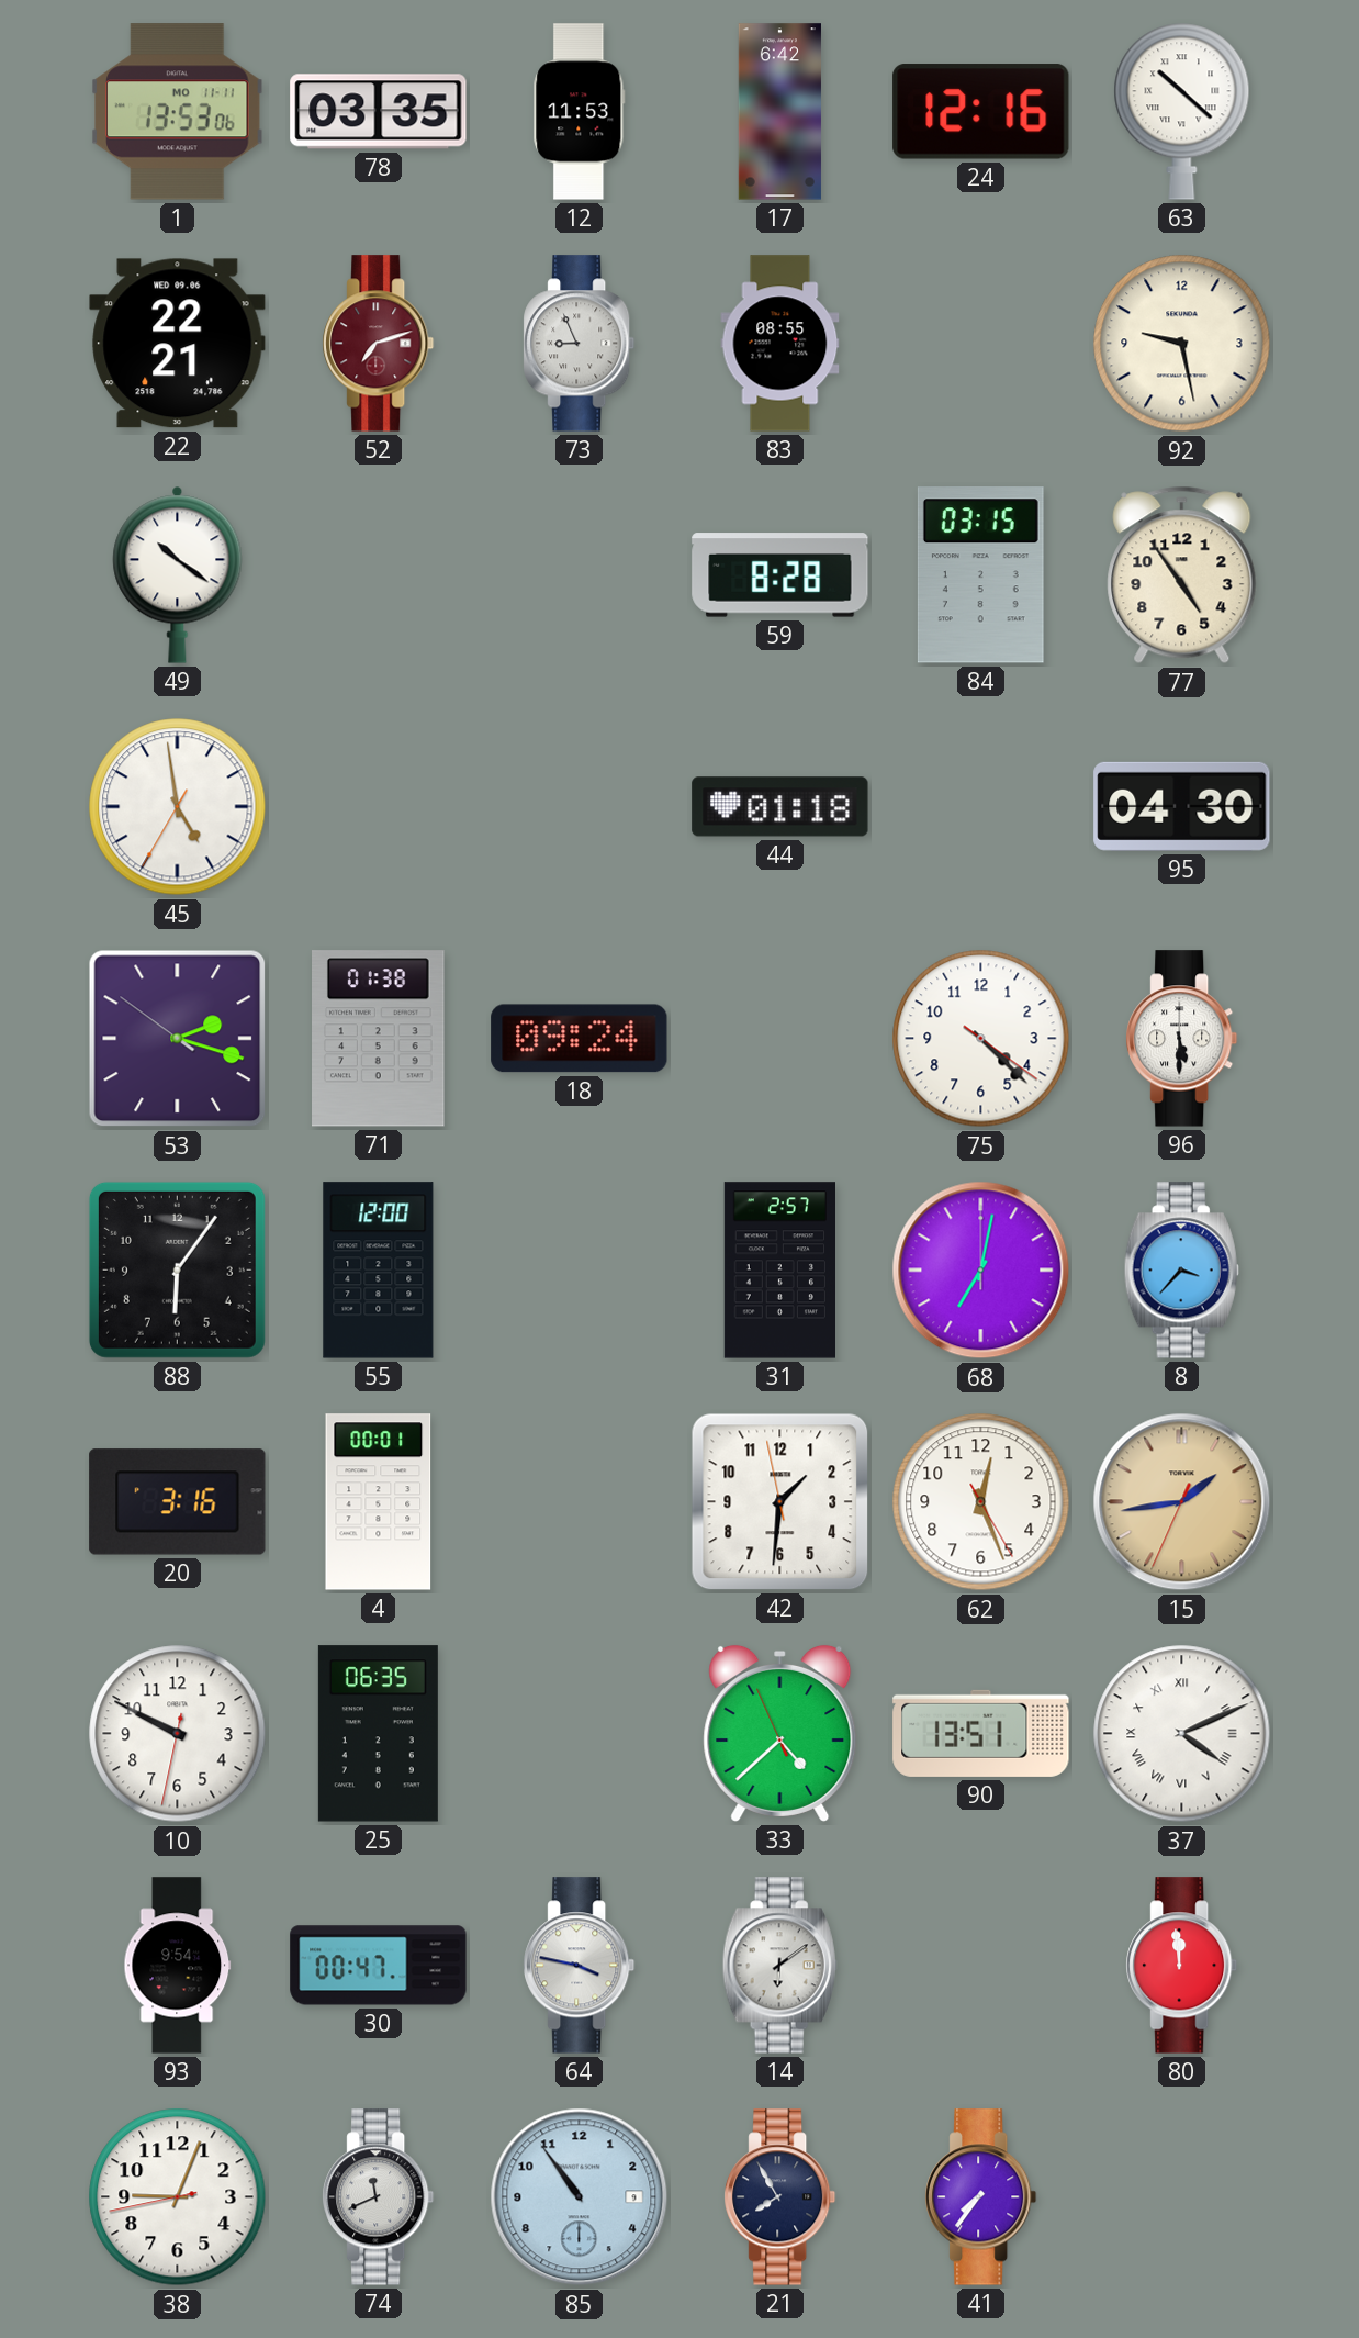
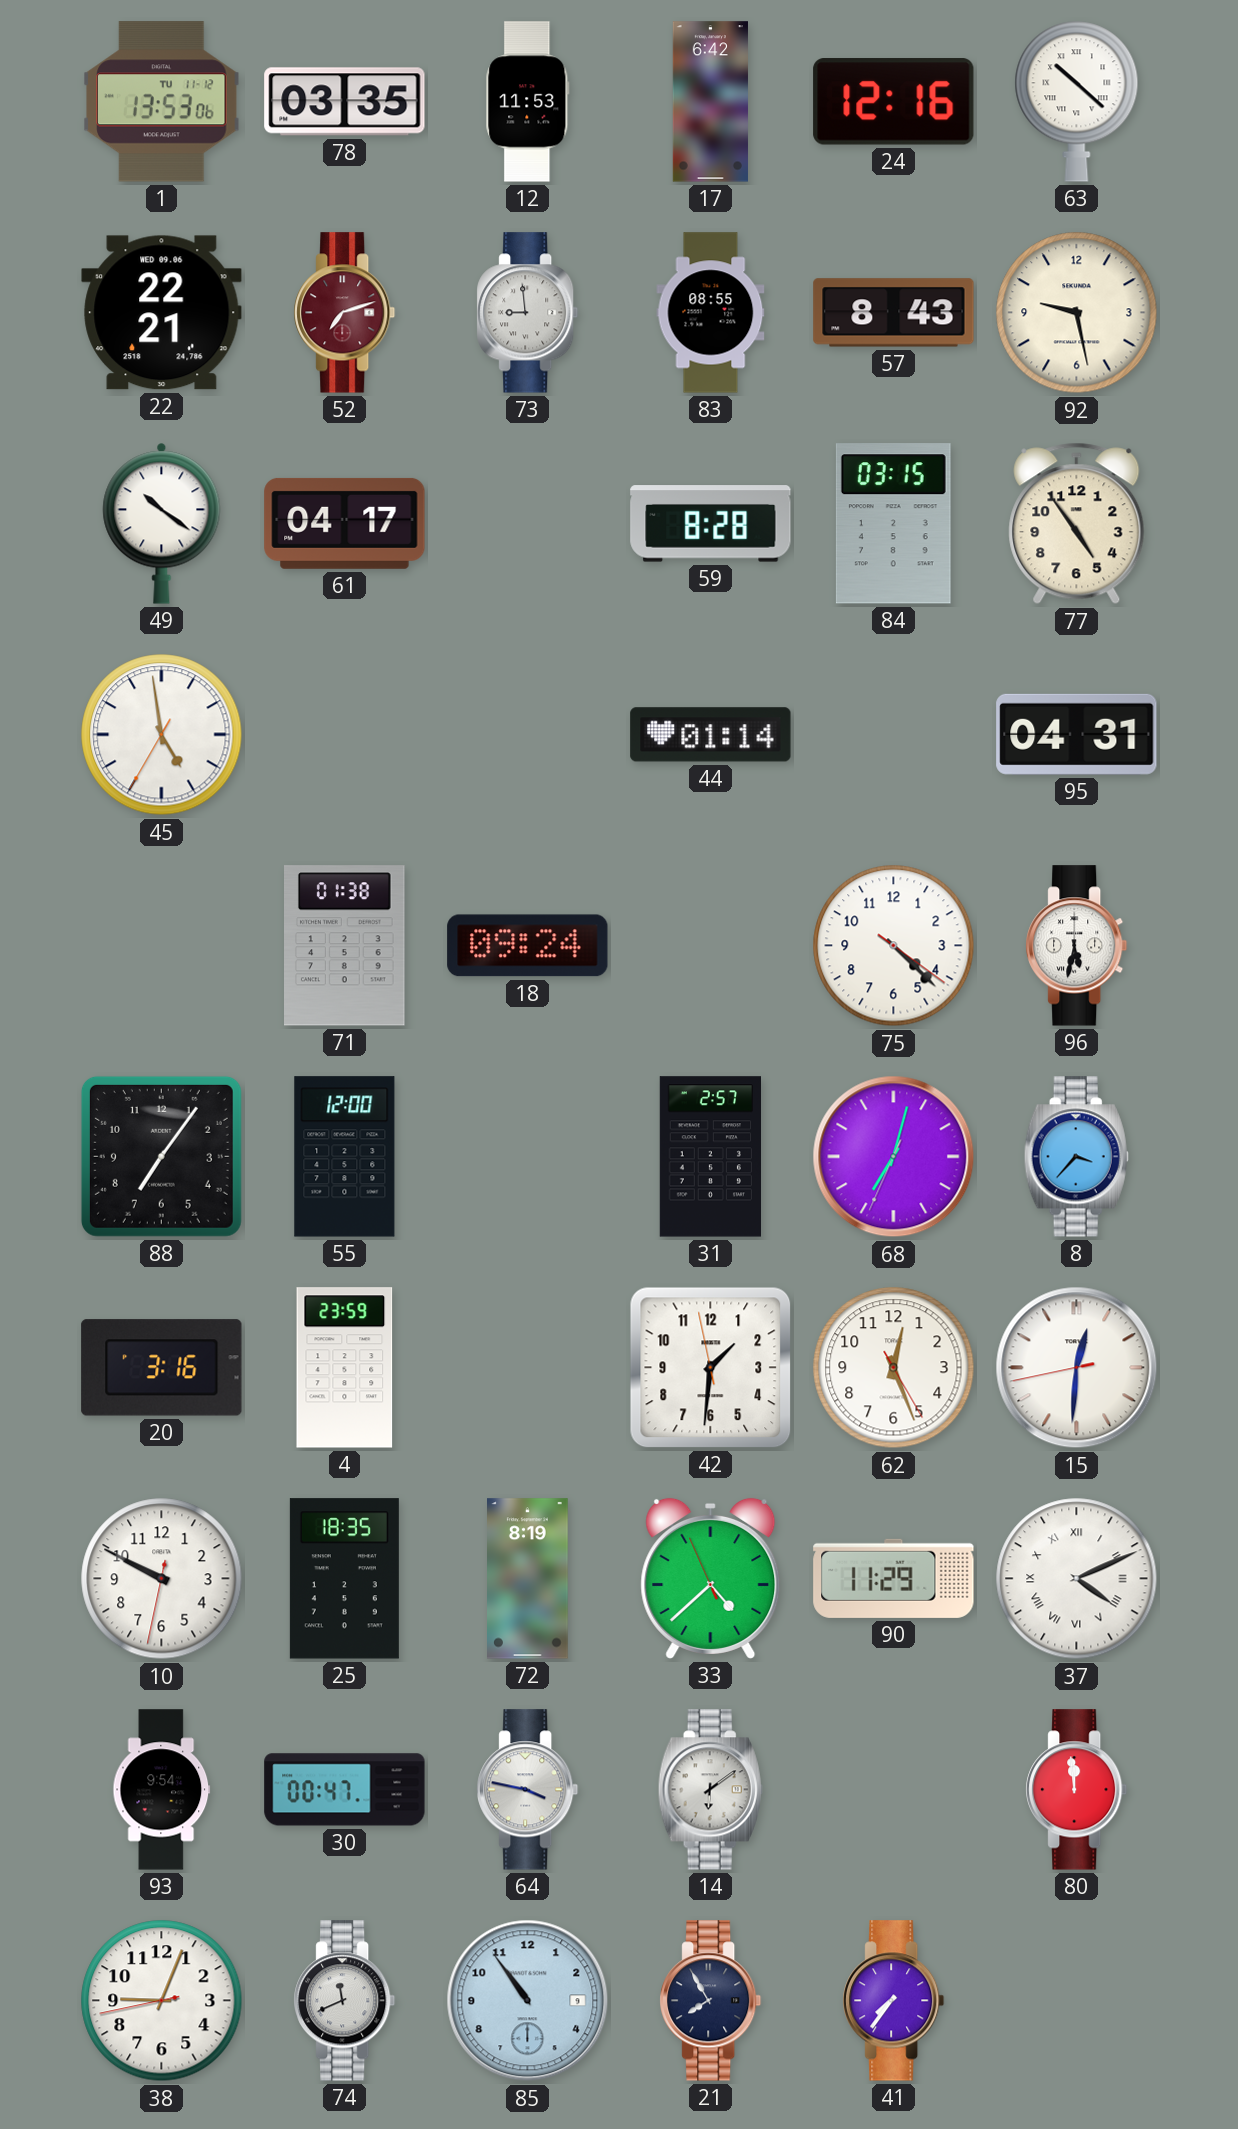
1 date: MO 11-11 -> TU 11-12 (162, 102)
73: 8:56 -> 8:59 (528, 313)
57: none -> 8:43 (894, 313)
61: none -> 04:17 (345, 523)
44: 01:18 -> 01:14 (711, 735)
95: 04:30 -> 04:31 (1077, 734)
53: 2:17 -> none (178, 1039)
96: 5:30 -> 5:32 (1077, 946)
88: 6:06 -> 7:06 (161, 1156)
68: 7:02:00 -> 7:02:34 (894, 1157)
4: 00:01 -> 23:59 (345, 1368)
15: 1:43 -> 12:30 (1077, 1368)
15 dial: champagne -> white (1077, 1368)
25: 06:35 -> 18:35 (344, 1579)
72: none -> 8:19 (528, 1579)
90: 13:51 -> 11:29 (894, 1578)
